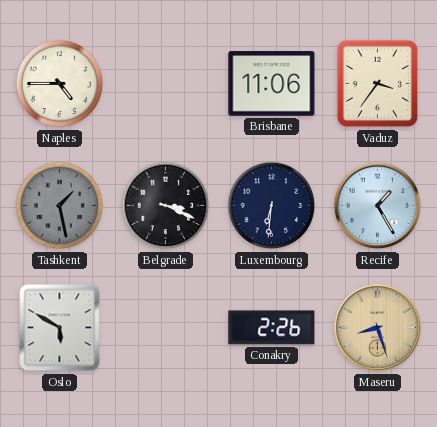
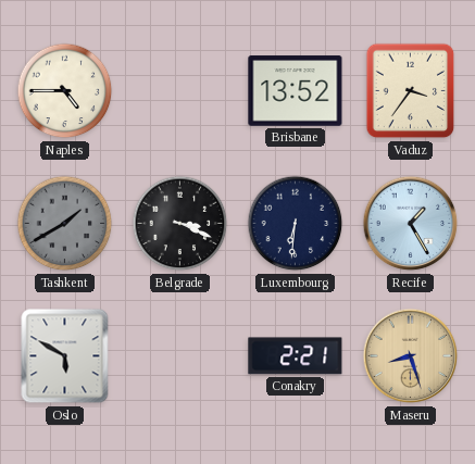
Brisbane: 11:06 -> 13:52 (296, 91)
Tashkent: 1:28 -> 1:40 (65, 224)
Conakry: 2:26 -> 2:21 (296, 356)
